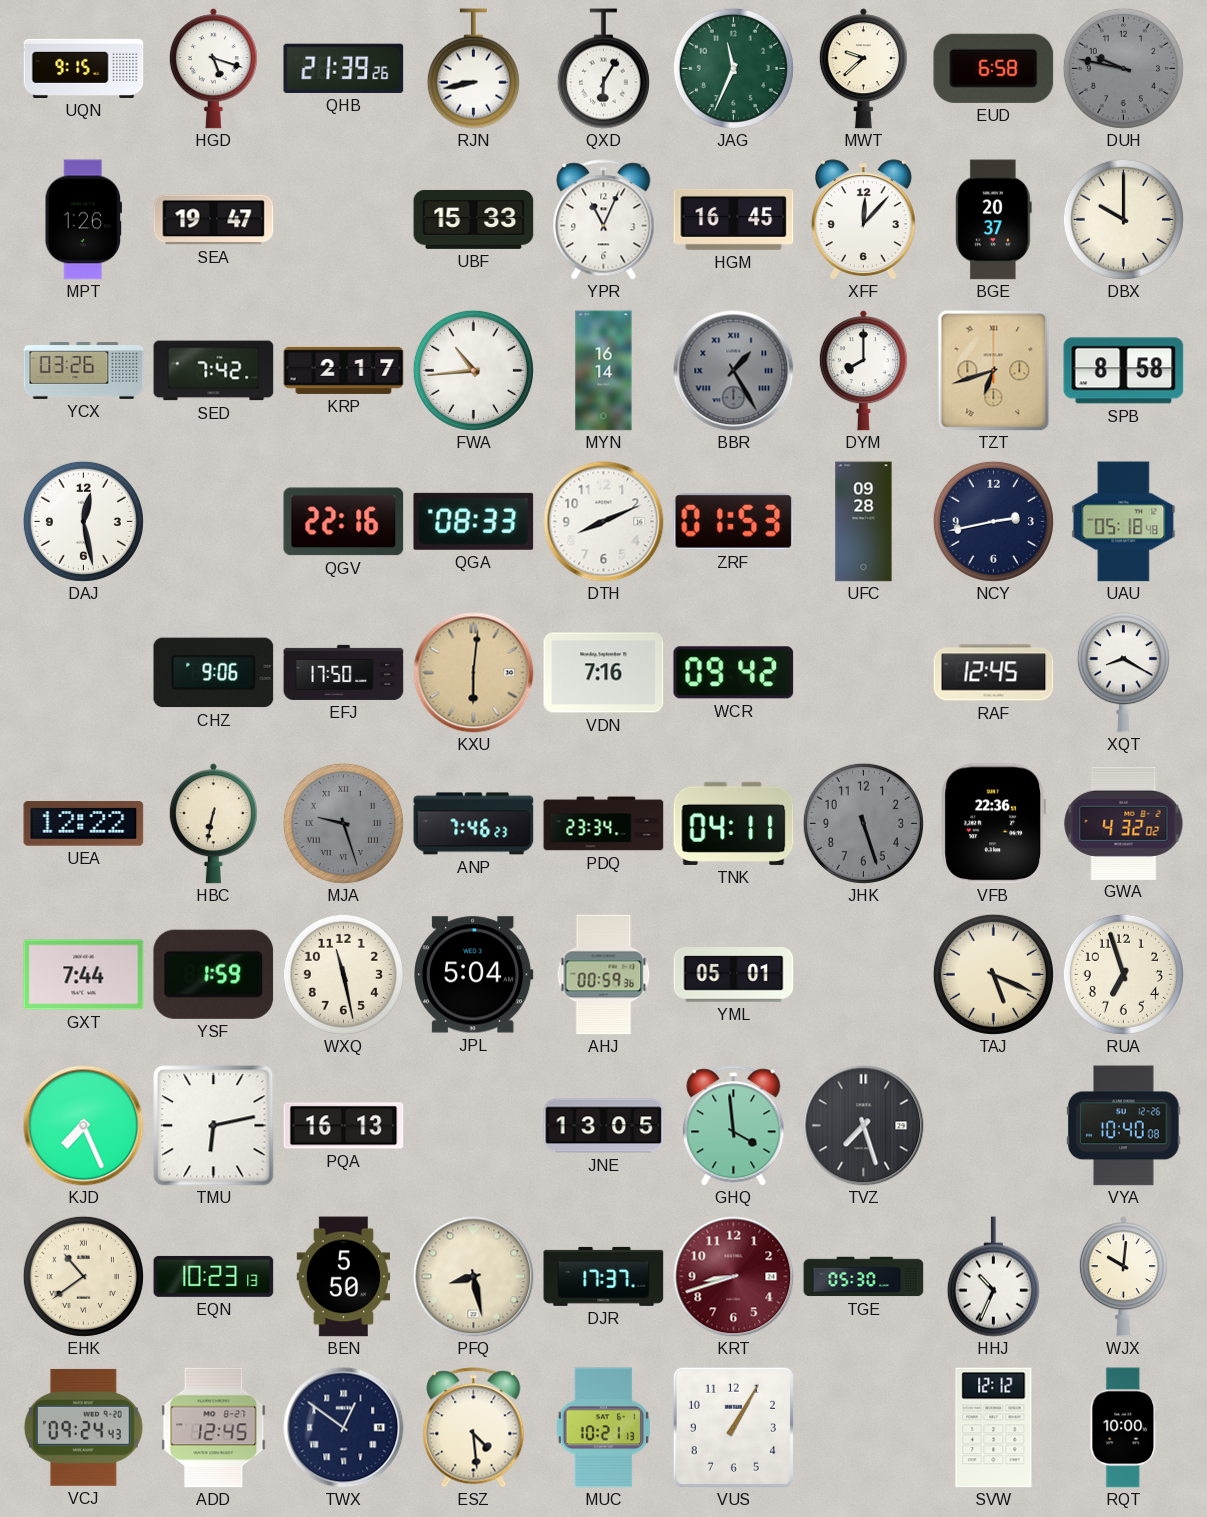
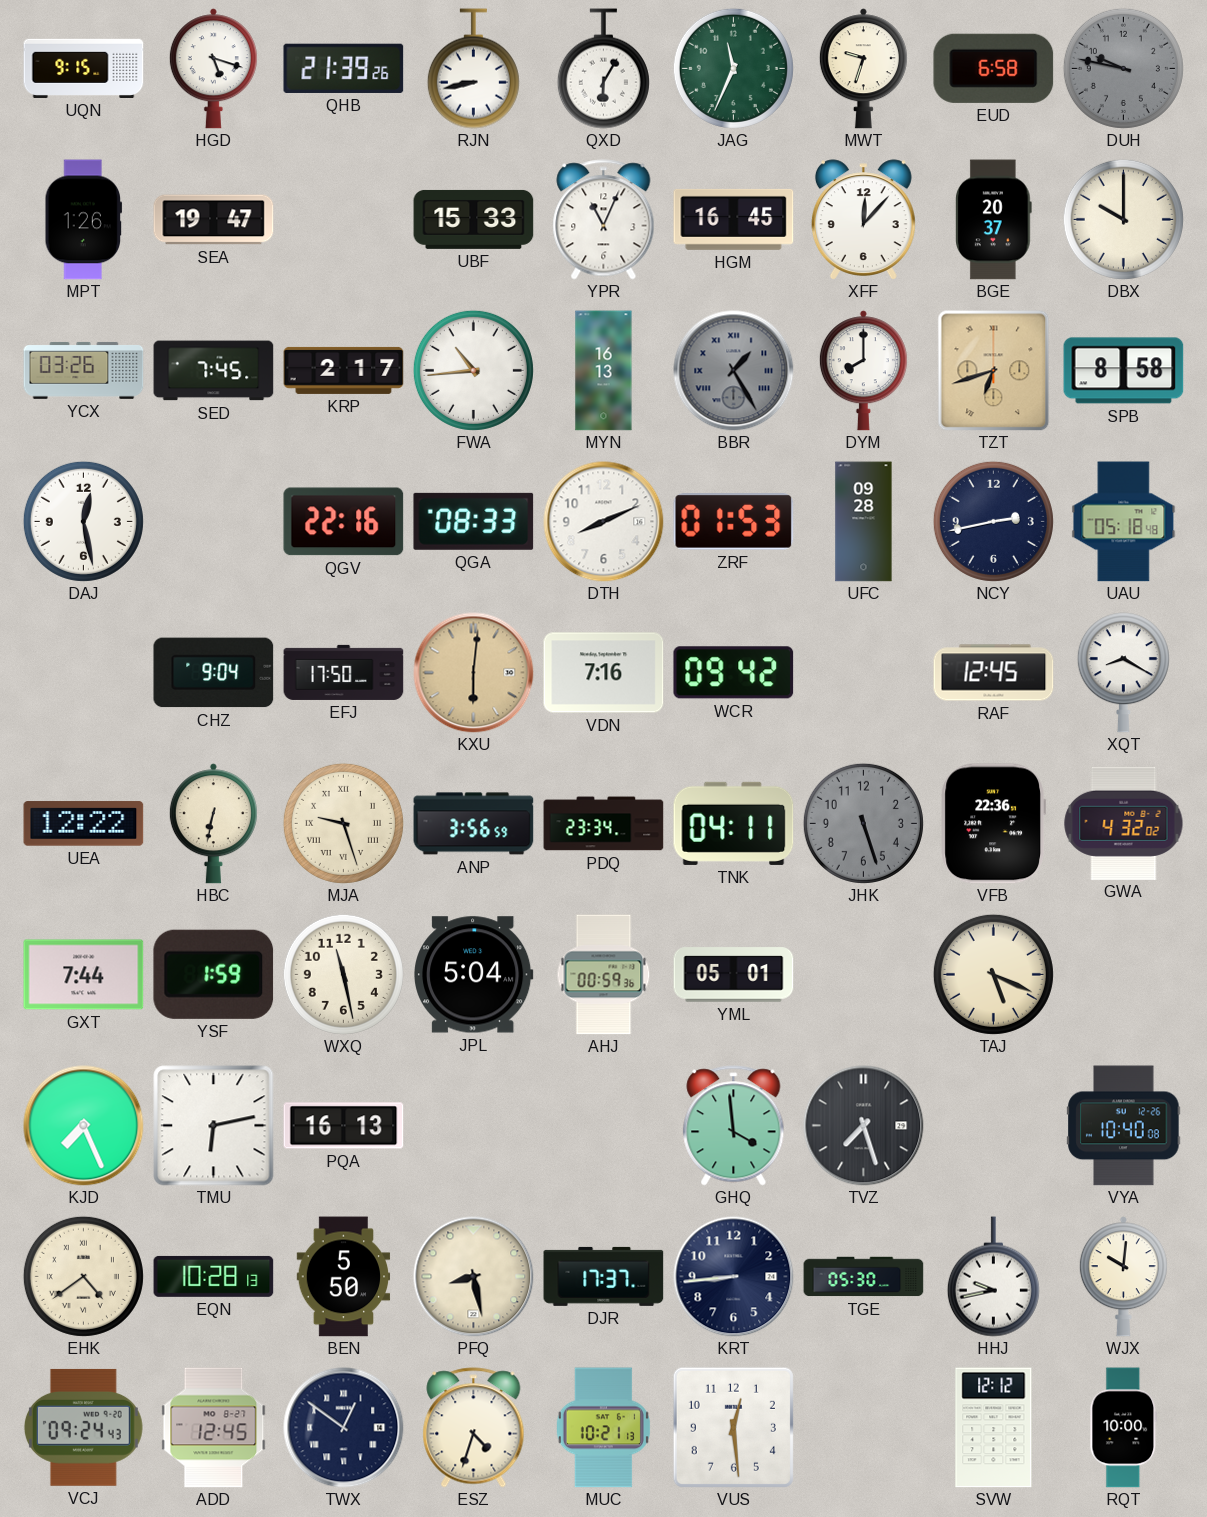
MWT: 9:38 -> 9:33 (863, 69)
SED: 7:42 -> 7:45 (214, 371)
MYN: 16:14 -> 16:13 (604, 371)
CHZ: 9:06 -> 9:04 (214, 673)
MJA dial: grey -> cream (343, 823)
ANP: 7:46 -> 3:56 (474, 824)
RUA: 6:57 -> none (1123, 974)
JNE: 13:05 -> none (604, 1126)
EHK: 10:39 -> 4:39 (83, 1276)
EQN: 10:23 -> 10:28 (214, 1276)
KRT: 8:42 -> 8:44 (734, 1277)
KRT dial: burgundy -> navy (734, 1277)
HHJ: 10:34 -> 9:43 (993, 1277)
ESZ: 4:29 -> 4:33 (474, 1428)
VUS: 1:05 -> 12:29 (733, 1427)
